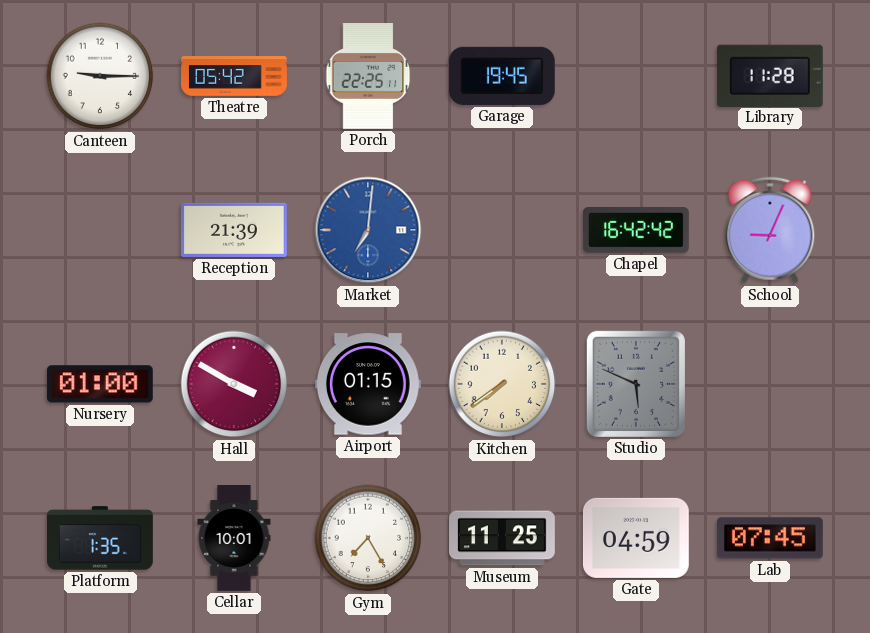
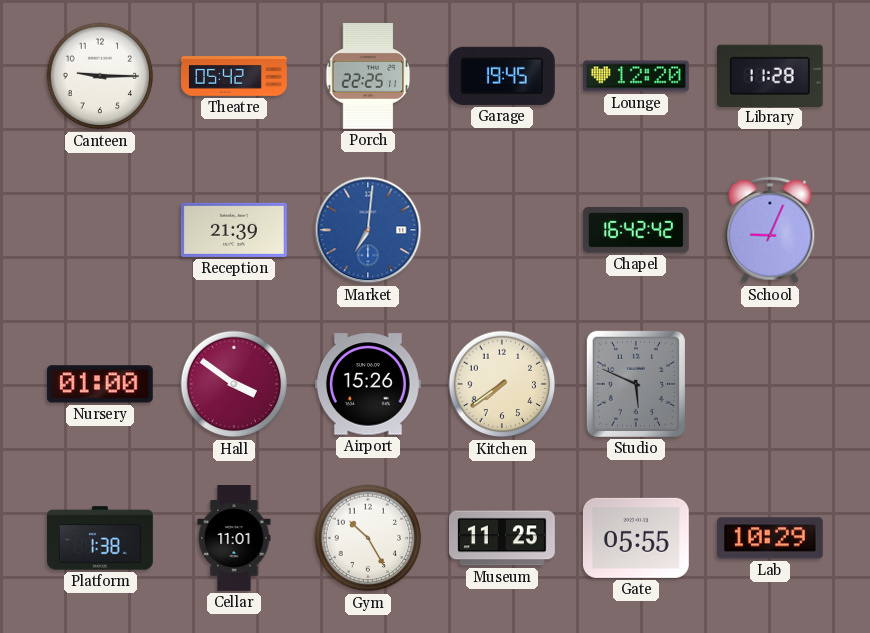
Lounge: none -> 12:20 (637, 76)
Hall: 3:50 -> 3:51 (234, 384)
Airport: 01:15 -> 15:26 (368, 384)
Platform: 1:35 -> 1:38 (101, 538)
Cellar: 10:01 -> 11:01 (234, 539)
Gym: 7:25 -> 10:25 (368, 538)
Gate: 04:59 -> 05:55 (636, 538)
Lab: 07:45 -> 10:29 (770, 538)
